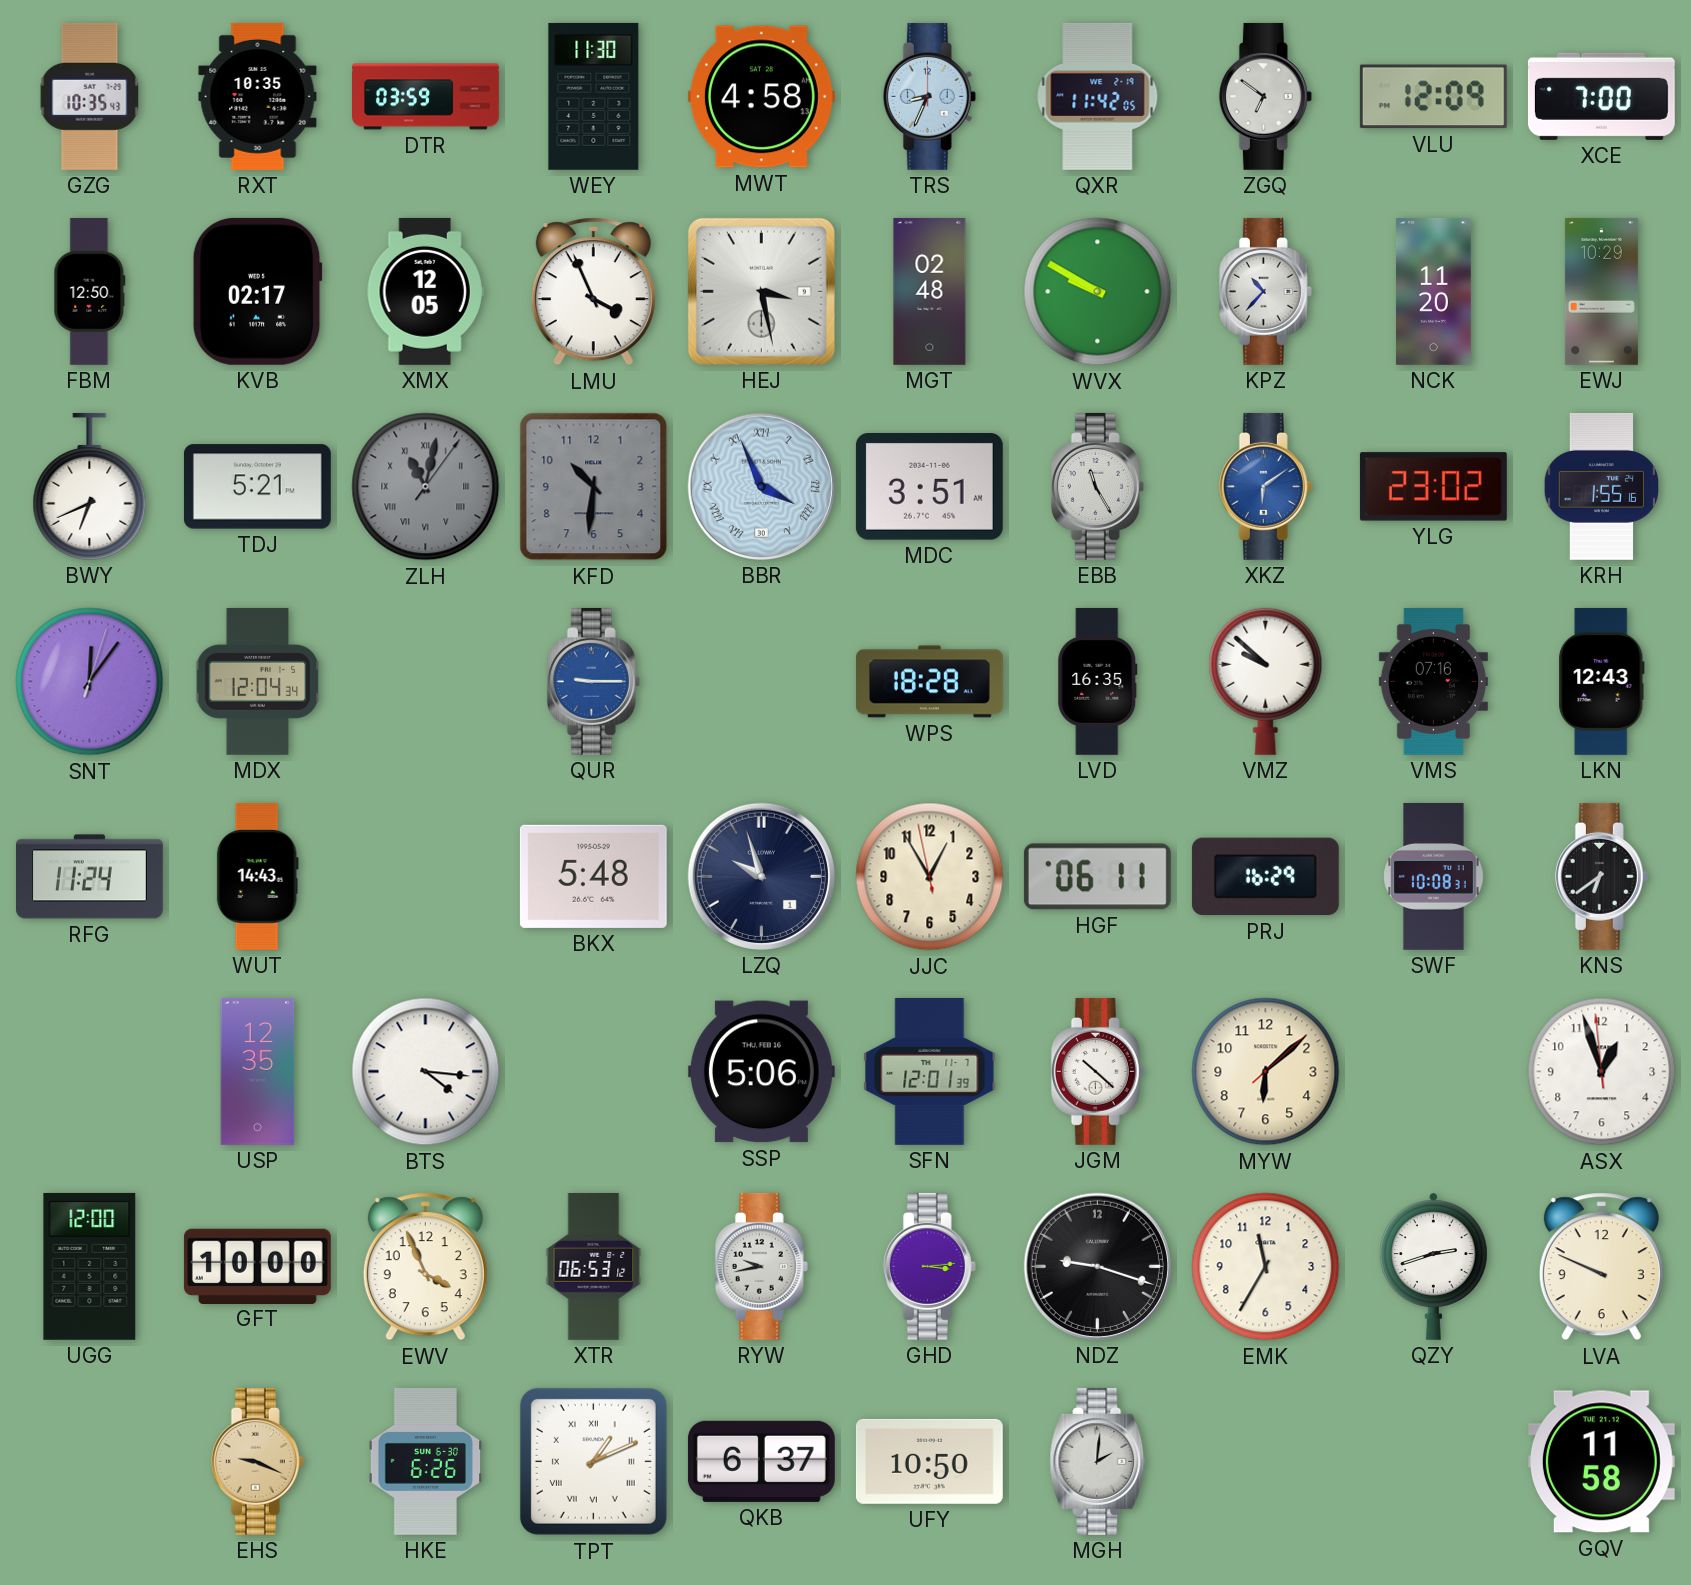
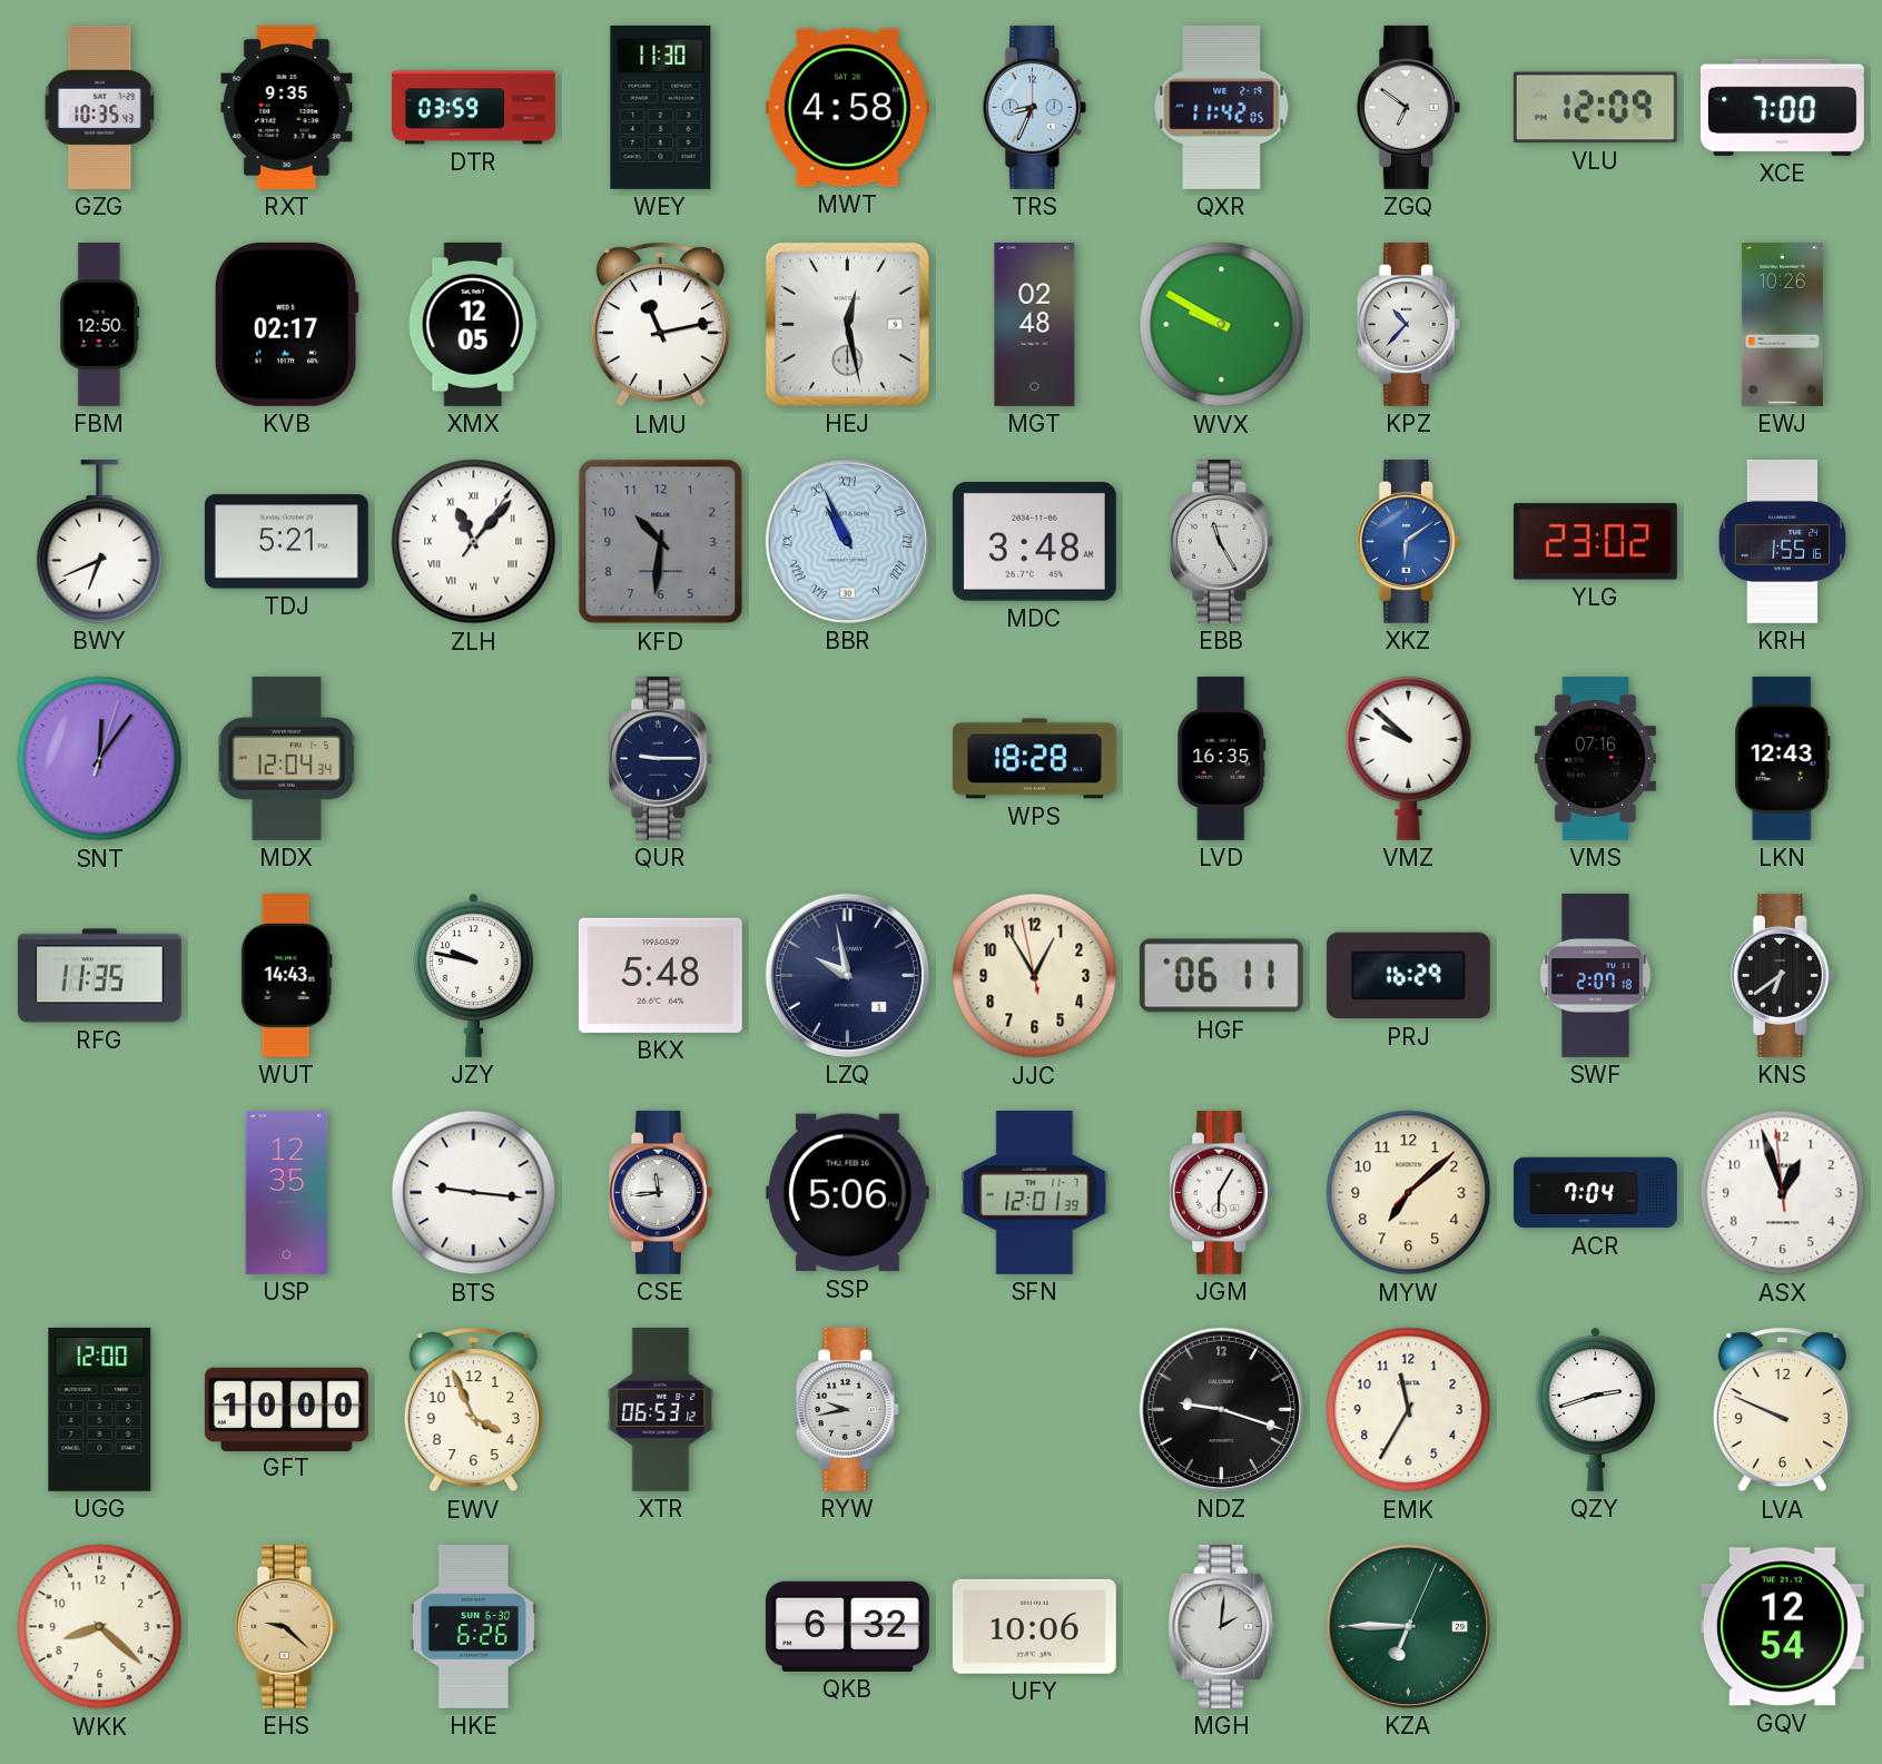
RXT: 10:35 -> 9:35 (287, 107)
LMU: 3:56 -> 11:13 (660, 325)
HEJ: 3:28 -> 12:28 (847, 324)
NCK: 11:20 -> none (1434, 291)
EWJ: 10:29 -> 10:26 (1782, 324)
ZLH: 11:02 -> 11:07 (474, 542)
ZLH dial: grey -> white (474, 542)
BBR: 3:56 -> 10:56 (847, 541)
MDC: 3:51 -> 3:48 (1034, 542)
QUR dial: blue -> navy (660, 758)
RFG: 11:24 -> 11:35 (99, 976)
JZY: none -> 9:47 (474, 975)
LZQ: 9:57 -> 9:58 (847, 975)
SWF: 10:08 -> 2:07 (1596, 975)
BTS: 4:16 -> 9:16 (474, 1193)
CSE: none -> 11:44 (660, 1192)
JGM: 10:22 -> 6:05 (1221, 1192)
MYW: 6:08 -> 7:08 (1409, 1193)
ACR: none -> 7:04 (1596, 1193)
GHD: 3:14 -> none (929, 1266)
WKK: none -> 8:22 (100, 1627)
EHS: 9:19 -> 9:22 (286, 1626)
TPT: 1:11 -> none (593, 1461)
QKB: 6:37 -> 6:32 (847, 1626)
UFY: 10:50 -> 10:06 (1034, 1626)
KZA: none -> 6:45 (1408, 1626)
GQV: 11:58 -> 12:54 (1782, 1627)
